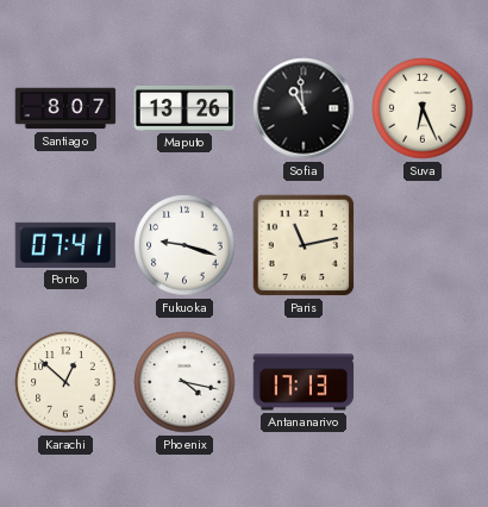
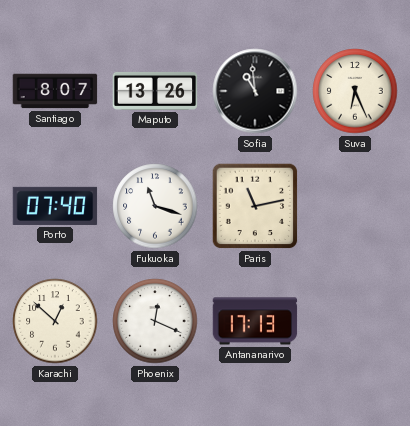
Porto: 07:41 -> 07:40 (55, 206)
Fukuoka: 9:18 -> 11:18 (155, 206)
Phoenix: 4:17 -> 12:19 (155, 321)
